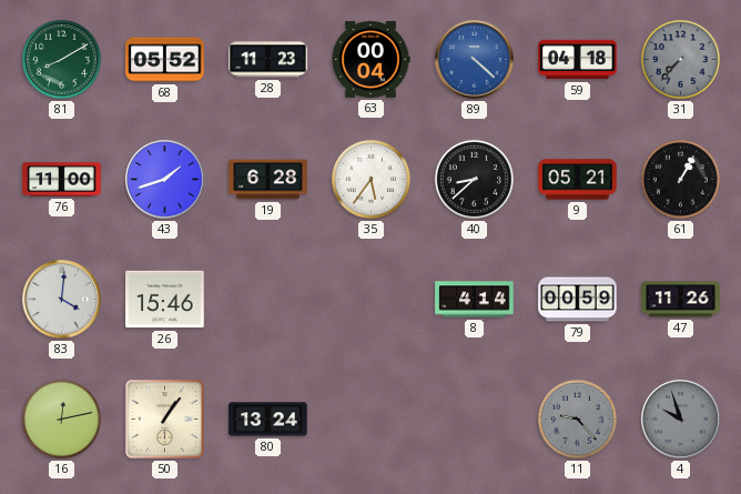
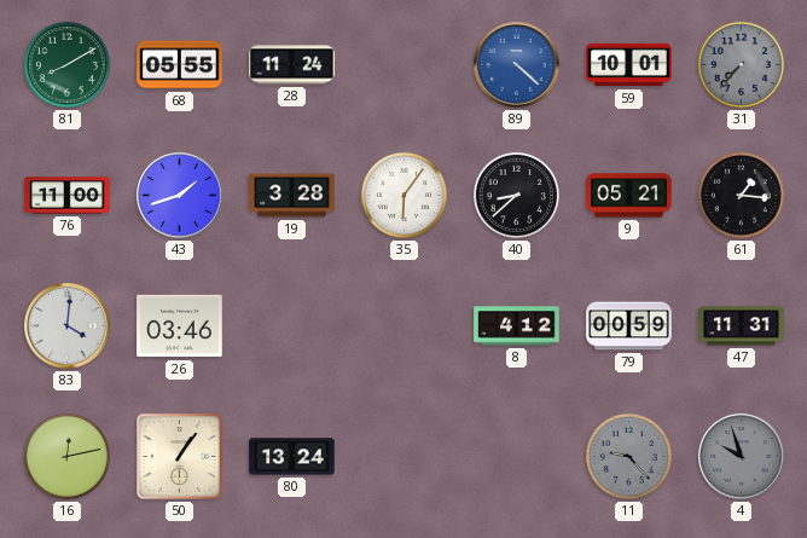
68: 05:52 -> 05:55 (180, 65)
28: 11:23 -> 11:24 (292, 65)
63: 00:04 -> none (370, 60)
59: 04:18 -> 10:01 (629, 65)
19: 6:28 -> 3:28 (292, 196)
35: 5:36 -> 6:06 (403, 195)
61: 1:05 -> 1:16 (741, 195)
26: 15:46 -> 03:46 (180, 326)
8: 4:14 -> 4:12 (517, 326)
47: 11:26 -> 11:31 (742, 326)
